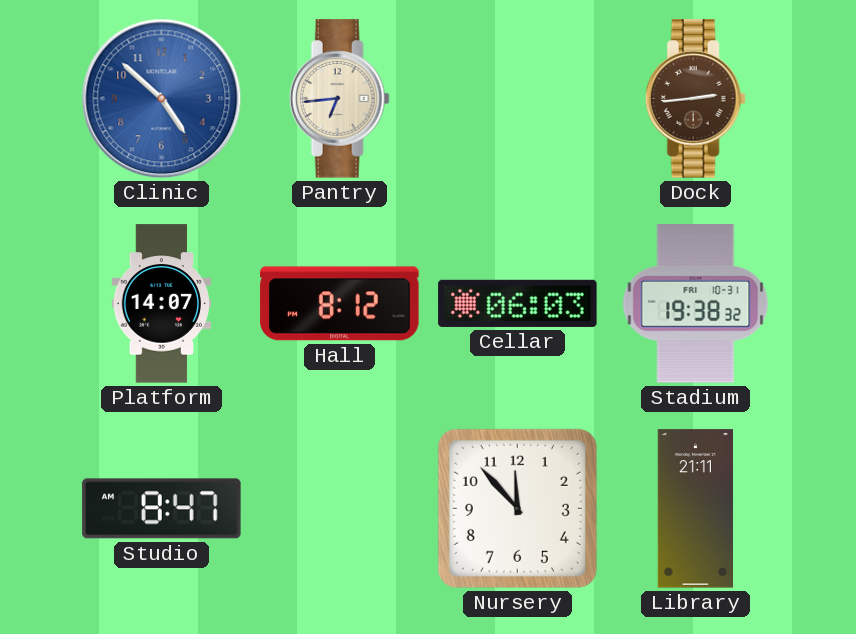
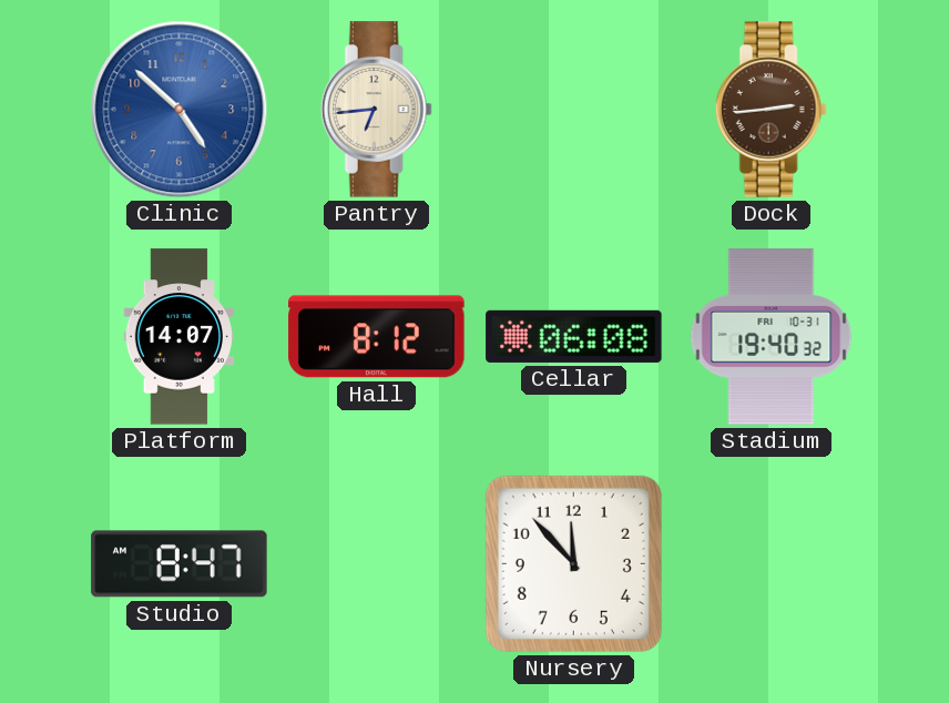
Cellar: 06:03 -> 06:08 (574, 336)
Stadium: 19:38 -> 19:40 (772, 337)
Library: 21:11 -> none (695, 509)
